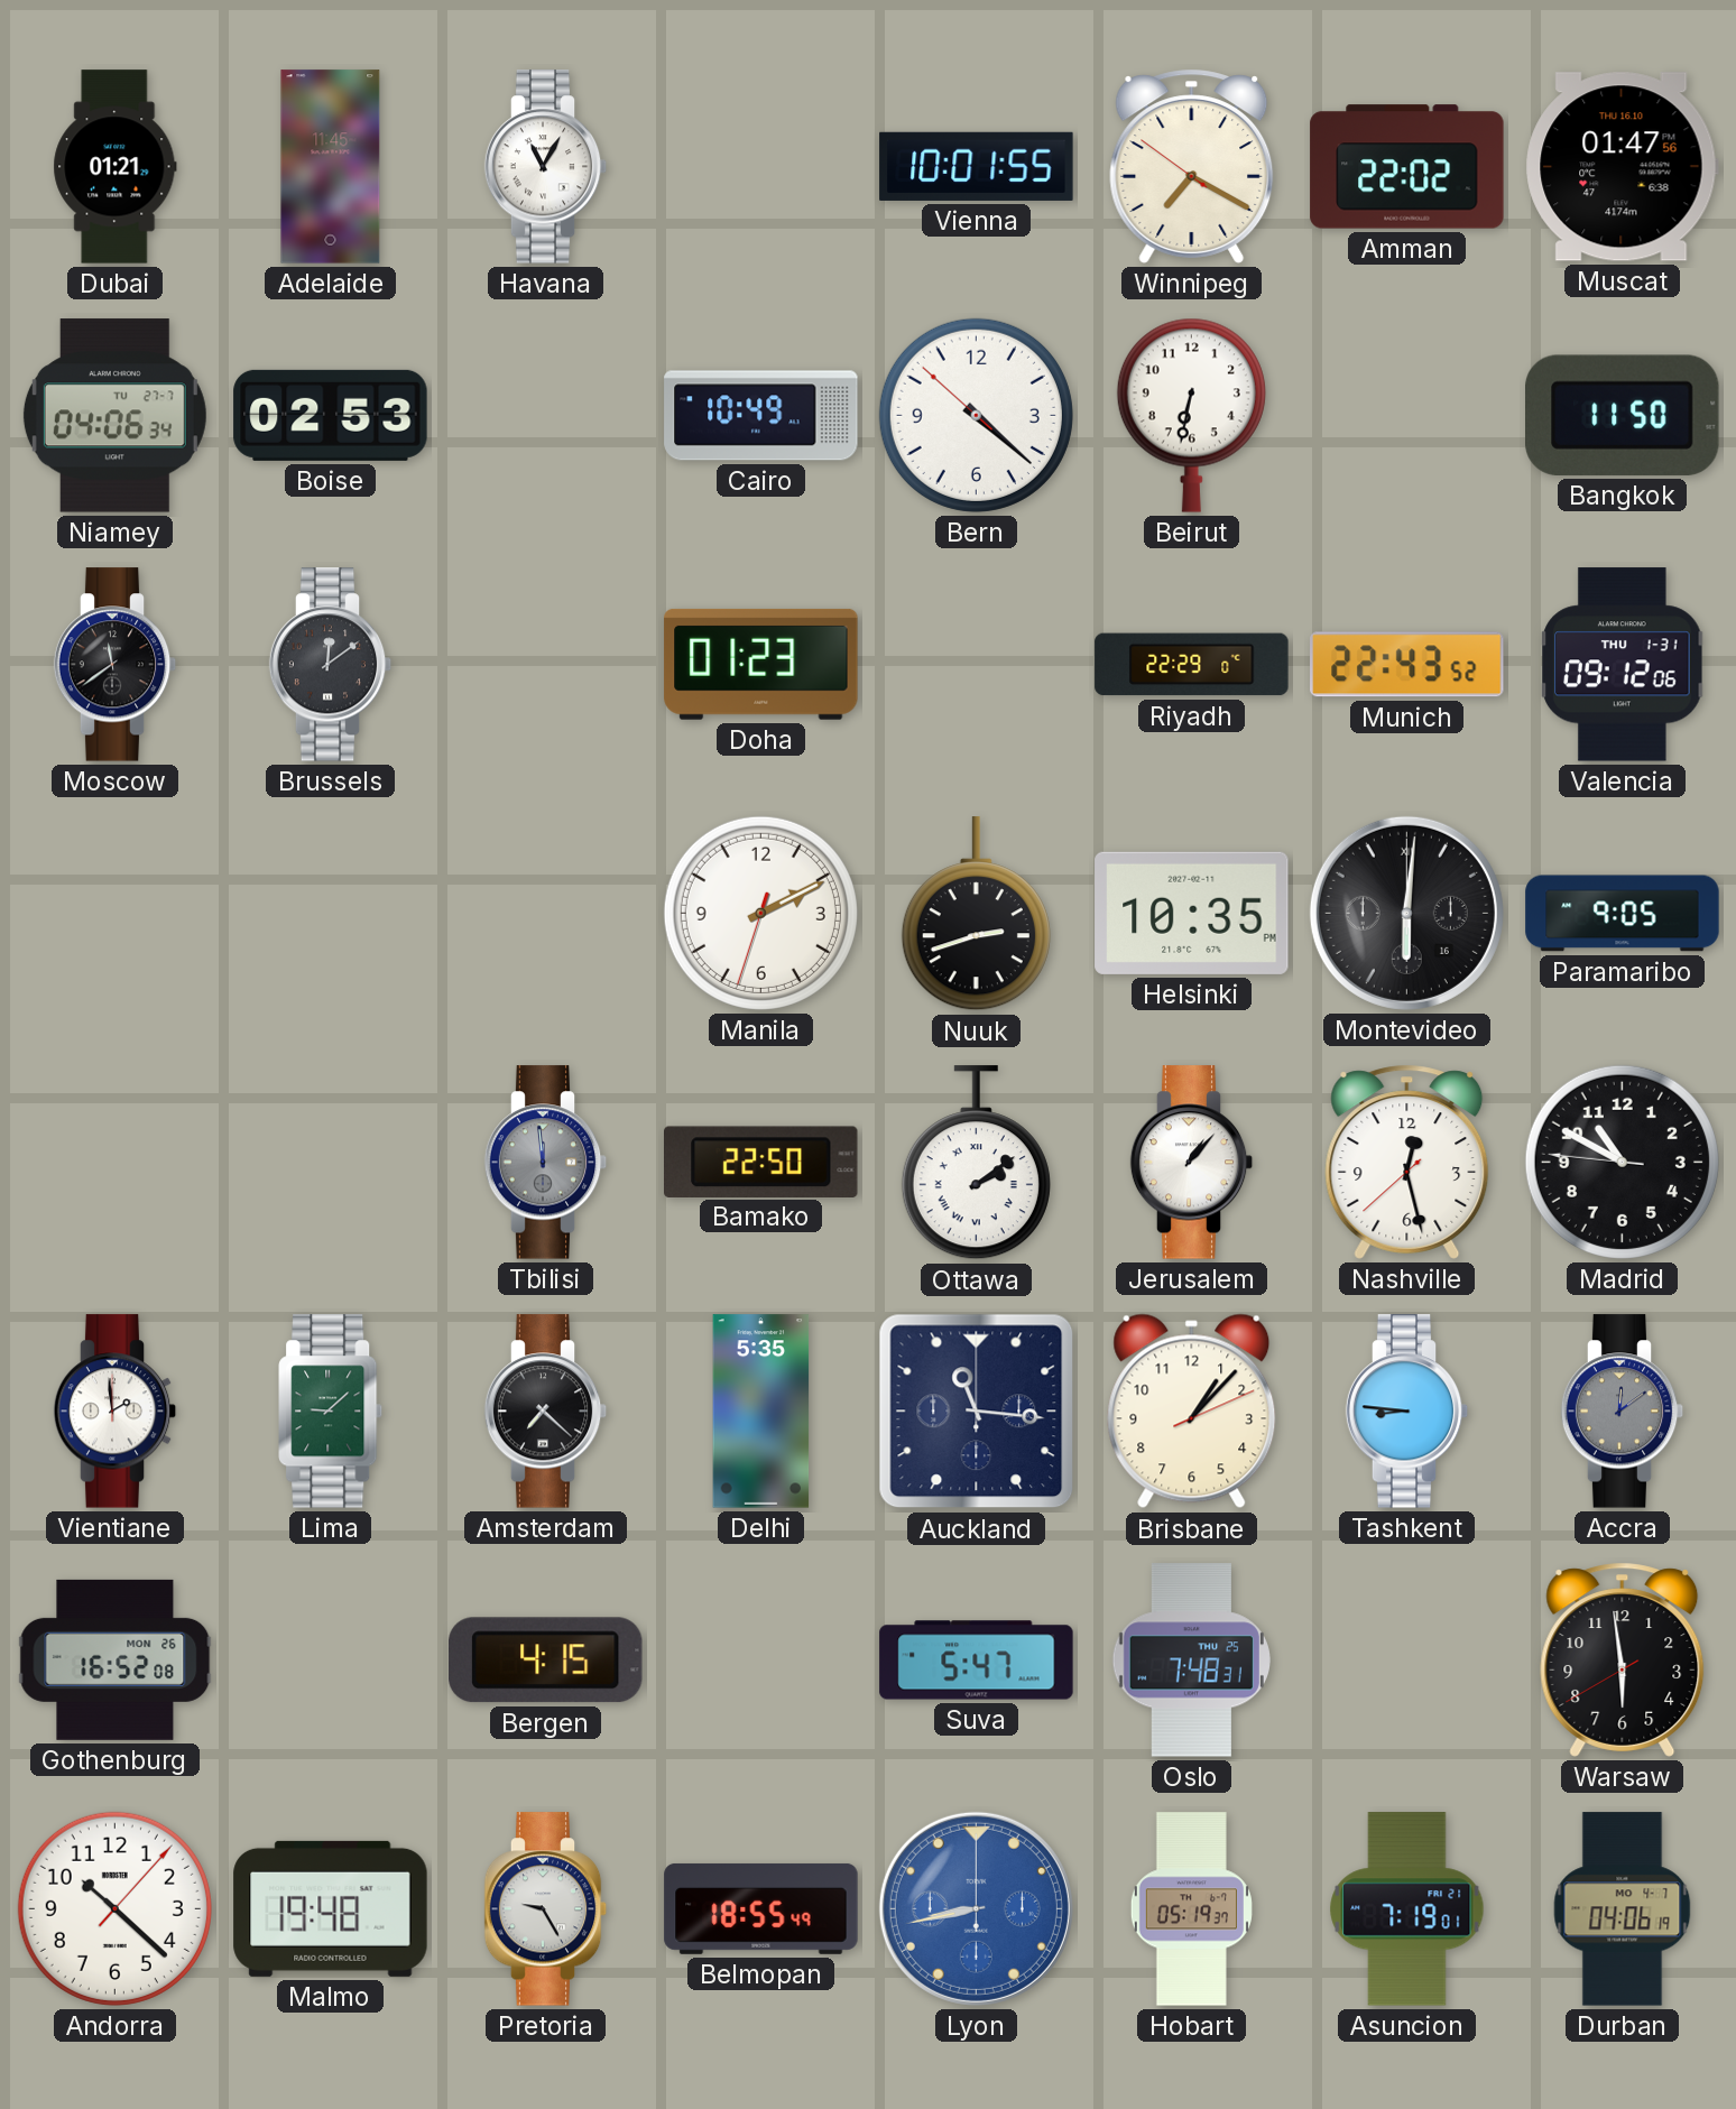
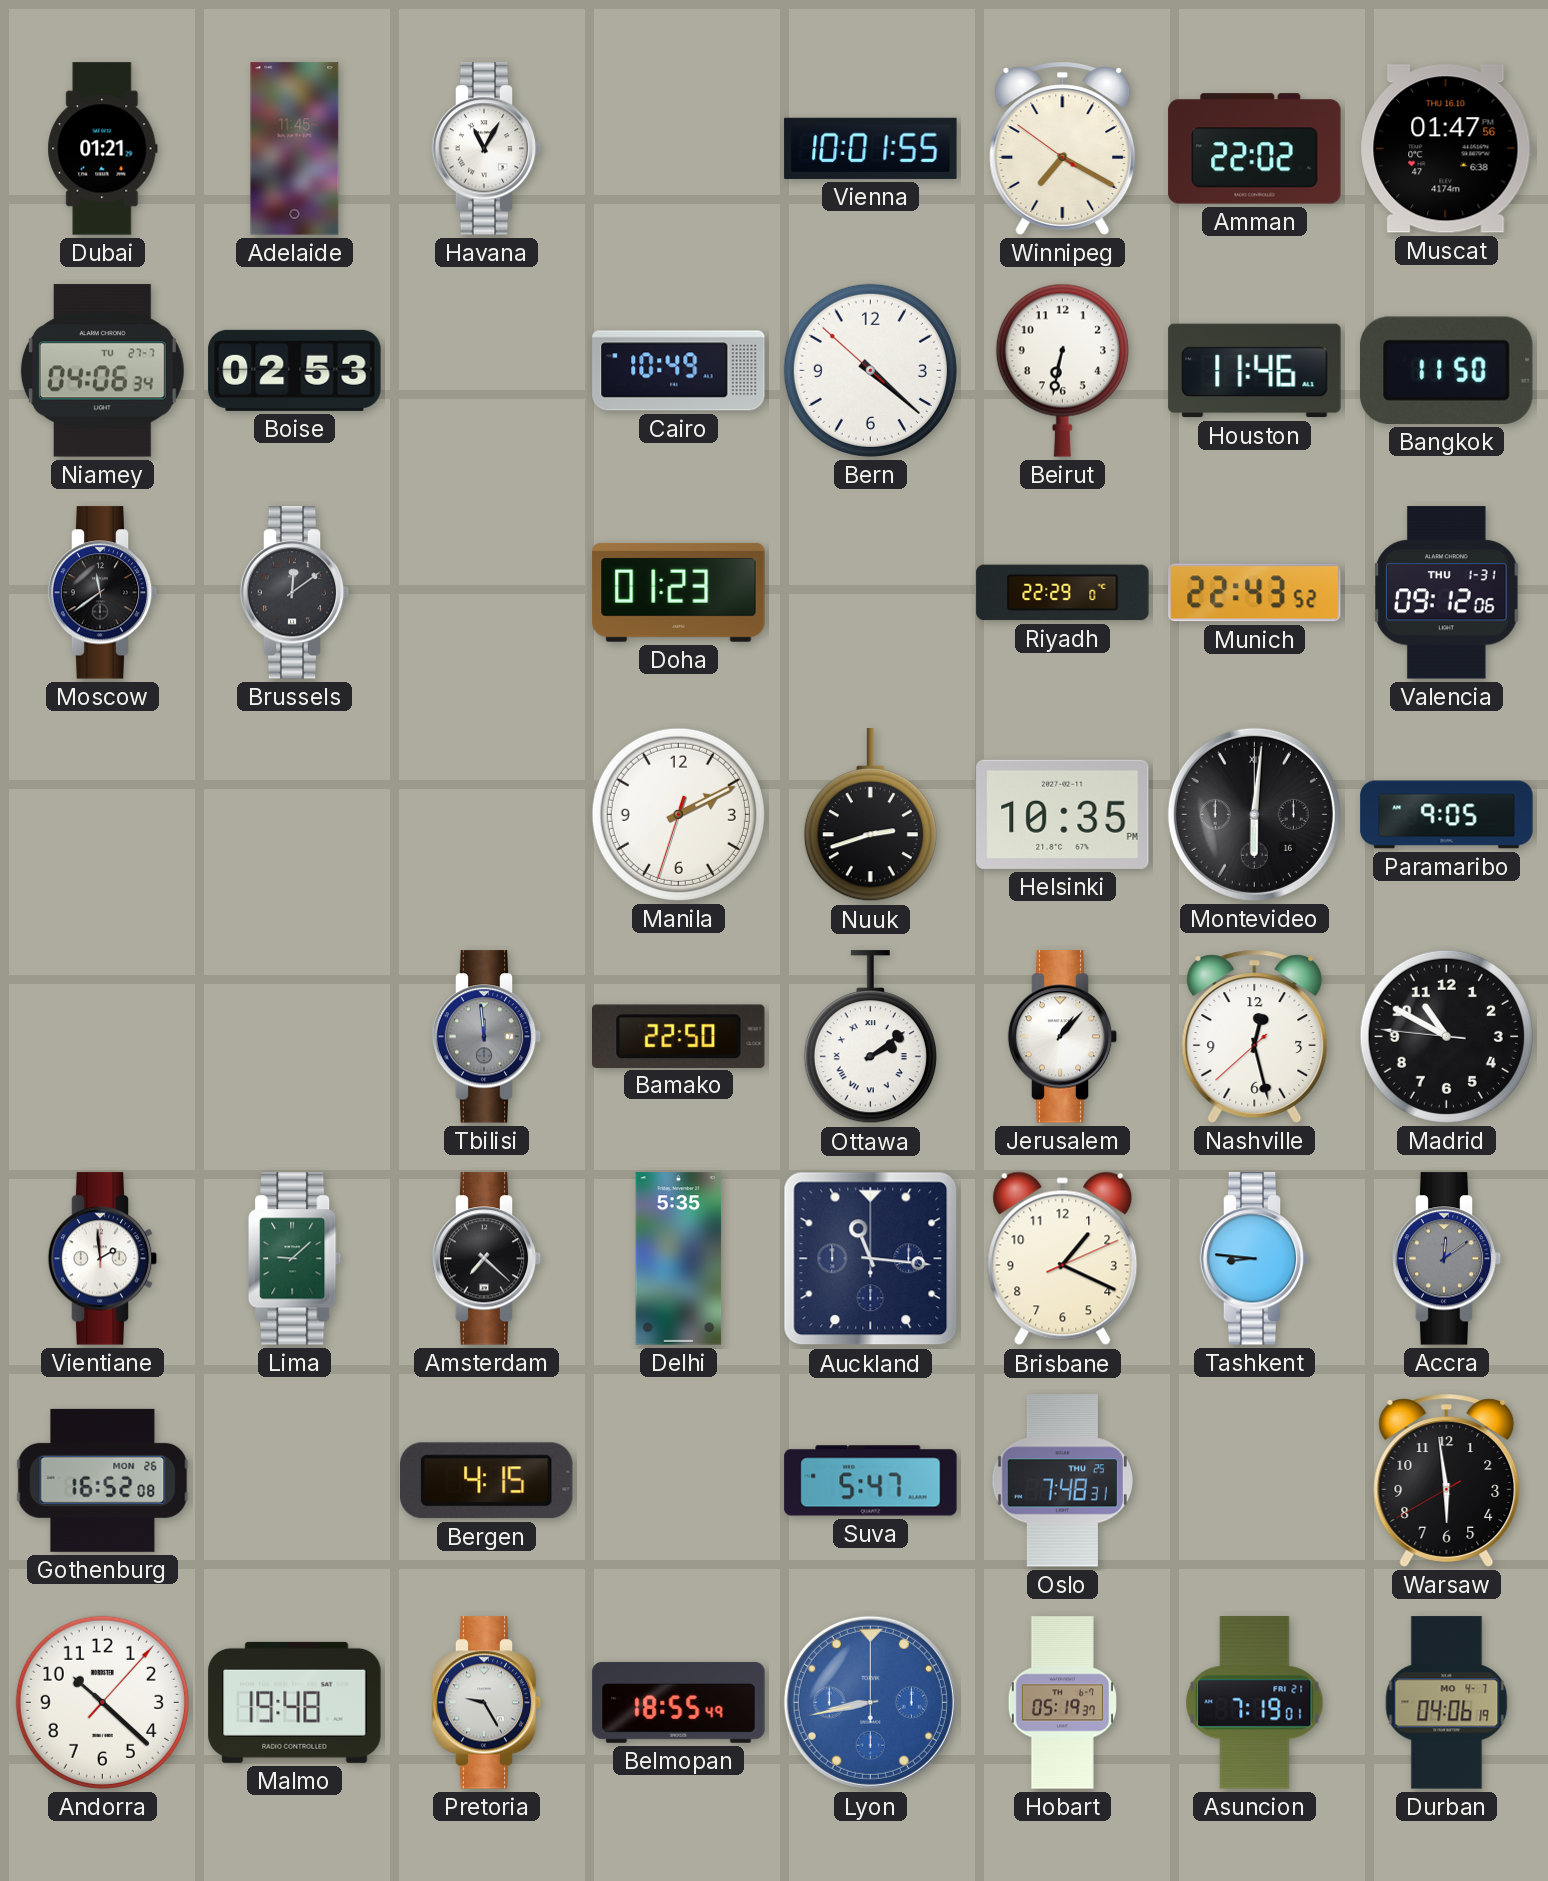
Houston: none -> 11:46 (1255, 371)
Brisbane: 1:07 -> 1:19 (1063, 1259)
